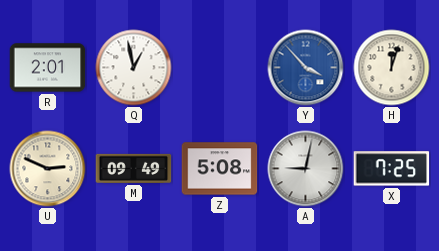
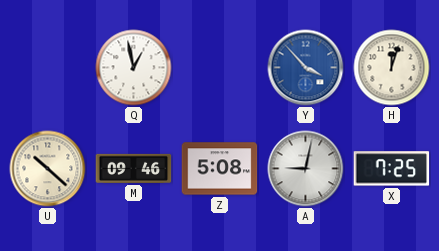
R: 2:01 -> none (48, 68)
U: 2:49 -> 10:22 (48, 169)
M: 09:49 -> 09:46 (134, 168)
